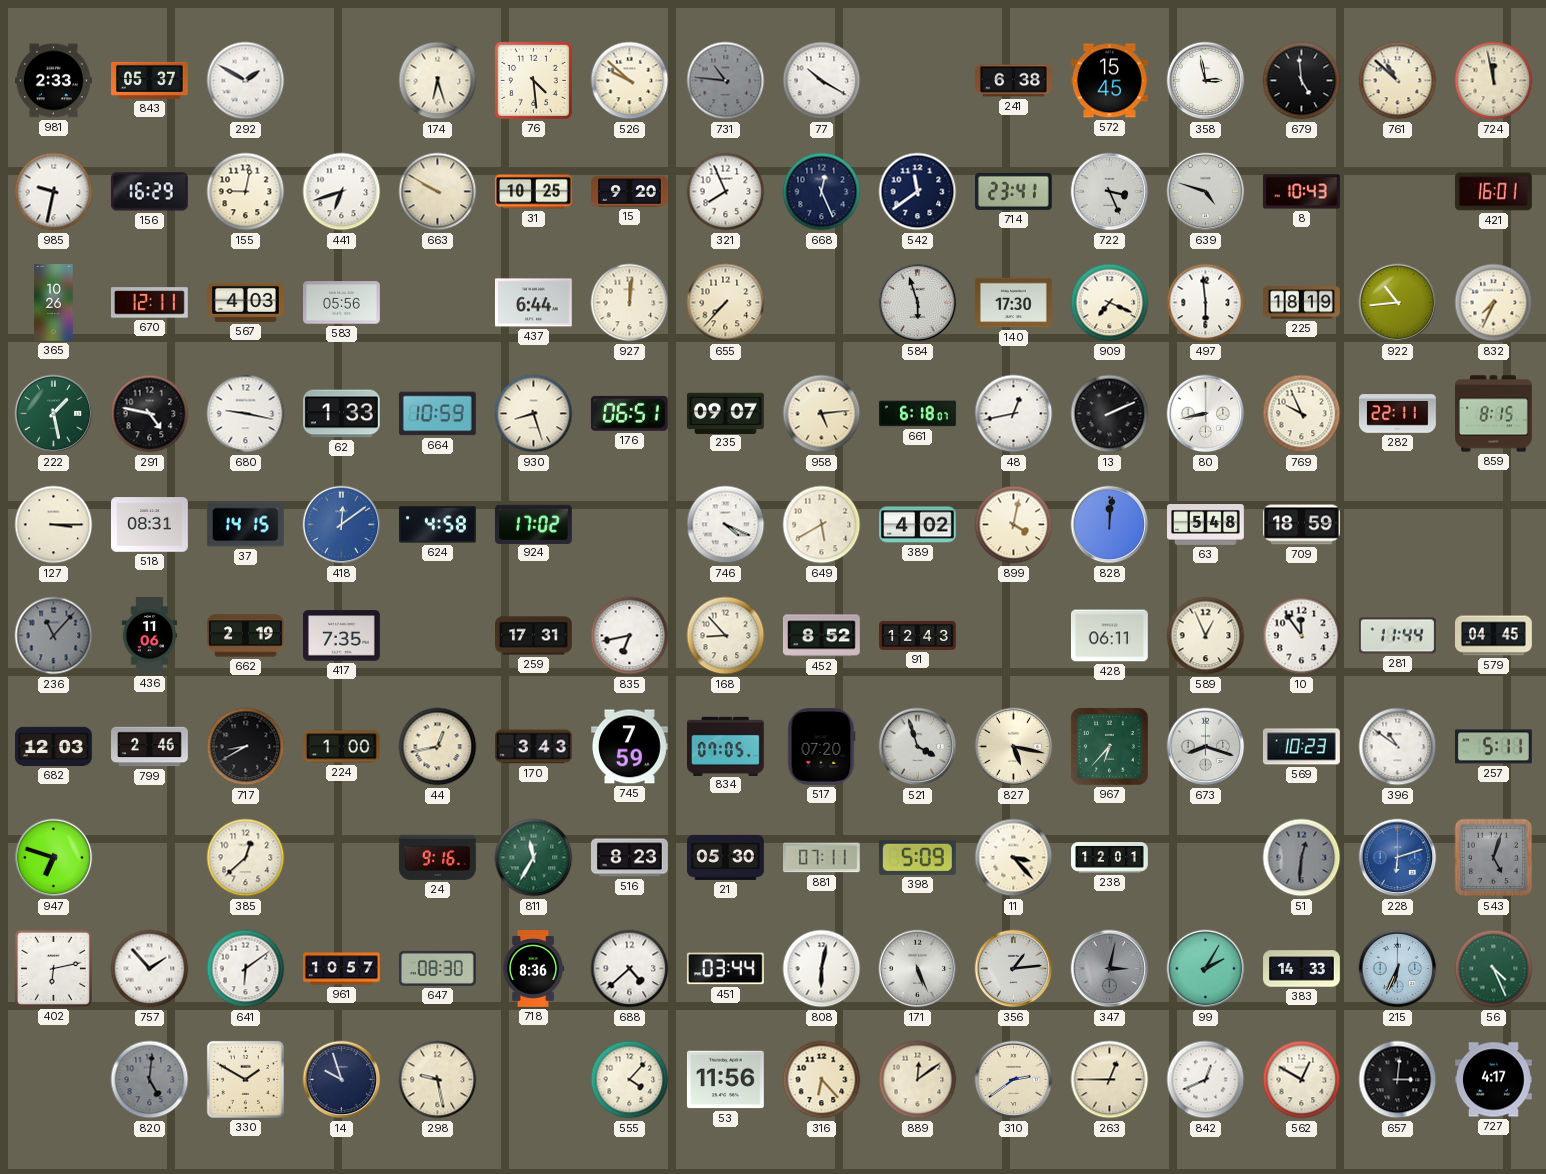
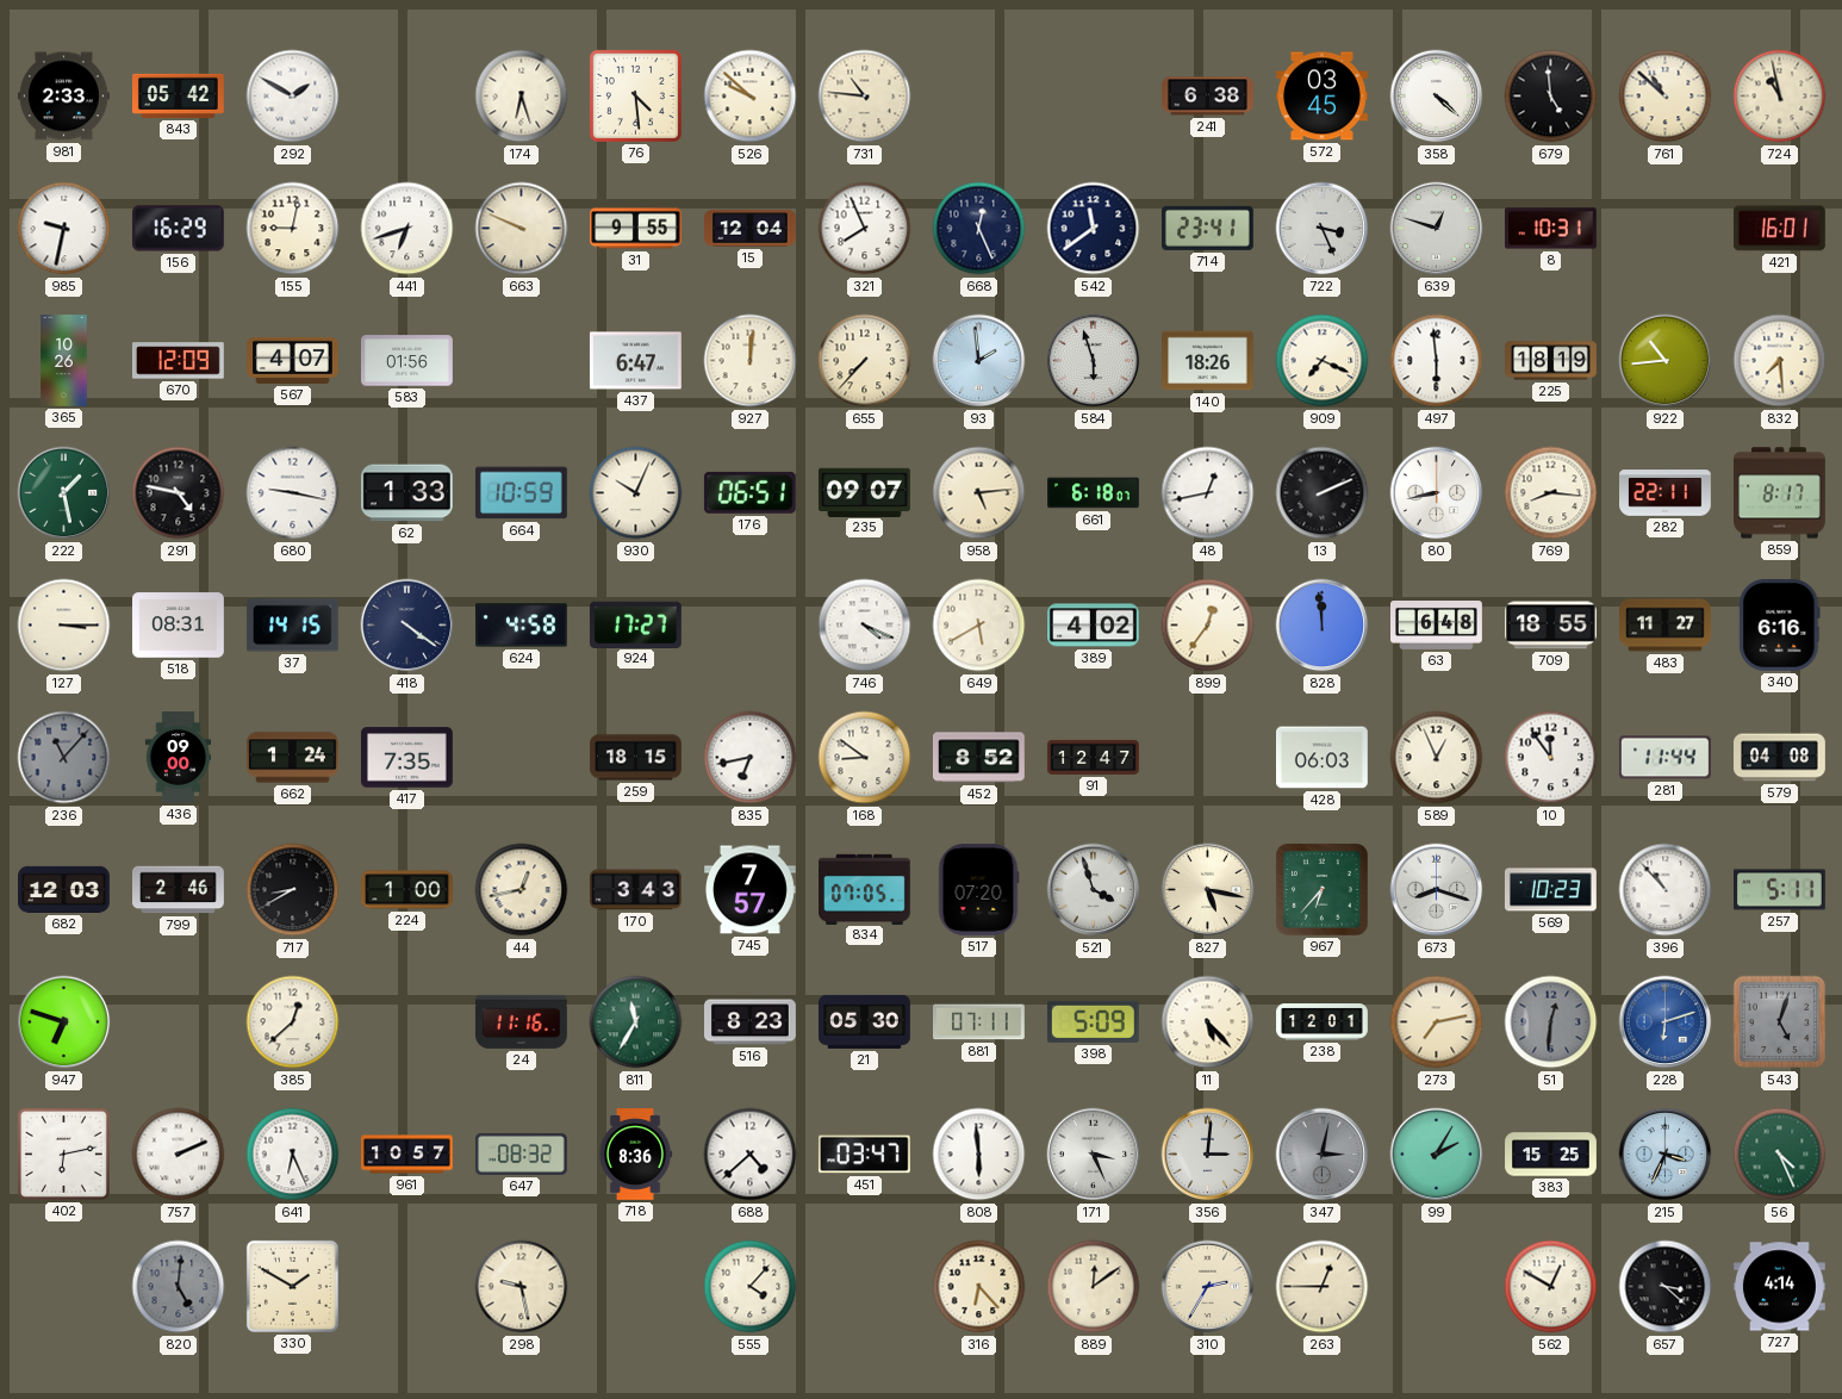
843: 05:37 -> 05:42 (179, 95)
731 dial: grey -> cream (865, 97)
77: 10:20 -> none (822, 81)
572: 15:45 -> 03:45 (1323, 97)
358: 2:58 -> 4:22 (1437, 97)
724: 11:58 -> 10:58 (1780, 97)
663: 9:50 -> 9:49 (522, 229)
31: 10:25 -> 9:55 (636, 229)
15: 9:20 -> 12:04 (751, 229)
639: 4:48 -> 12:48 (1437, 229)
8: 10:43 -> 10:31 (1550, 229)
670: 12:11 -> 12:09 (179, 361)
567: 4:03 -> 4:07 (293, 360)
583: 05:56 -> 01:56 (407, 361)
437: 6:44 -> 6:47 (636, 361)
93: none -> 1:59 (979, 361)
140: 17:30 -> 18:26 (1208, 361)
832: 7:34 -> 7:29 (1780, 361)
930: 8:27 -> 10:04 (636, 493)
769: 9:56 -> 8:16 (1551, 493)
859: 8:15 -> 8:17 (1780, 493)
418: 12:09 -> 4:21 (407, 626)
418 dial: blue -> navy (407, 626)
924: 17:02 -> 17:27 (635, 624)
899: 4:02 -> 12:36 (1208, 626)
828: 12:01 -> 11:59 (1323, 626)
63: 5:48 -> 6:48 (1437, 626)
709: 18:59 -> 18:55 (1551, 626)
483: none -> 11:27 (1666, 626)
340: none -> 6:16 (1780, 624)
436: 11:06 -> 09:00 (179, 758)
662: 2:19 -> 1:24 (293, 758)
259: 17:31 -> 18:15 (636, 758)
168: 8:53 -> 8:51 (865, 758)
91: 12:43 -> 12:47 (1094, 757)
428: 06:11 -> 06:03 (1323, 758)
579: 04:45 -> 04:08 (1780, 758)
745: 7:59 -> 7:57 (751, 890)
396: 10:51 -> 10:53 (1666, 890)
24: 9:16 -> 11:16 (521, 1021)
11: 3:23 -> 5:23 (1208, 1022)
273: none -> 7:13 (1437, 1022)
757: 1:53 -> 2:11 (179, 1155)
641: 6:09 -> 6:26 (293, 1155)
647: 08:30 -> 08:32 (521, 1154)
451: 03:44 -> 03:47 (864, 1155)
808: 6:02 -> 5:59 (979, 1155)
171: 5:26 -> 3:26 (1094, 1155)
356: 1:14 -> 3:01 (1208, 1155)
383: 14:33 -> 15:25 (1551, 1155)
215: 6:34 -> 3:34 (1666, 1155)
14: 9:57 -> none (342, 1080)
53: 11:56 -> none (725, 1080)
310: 2:39 -> 2:35 (1208, 1287)
842: 12:41 -> none (1206, 1080)
657: 3:01 -> 3:22 (1666, 1287)
727: 4:17 -> 4:14 (1780, 1287)
